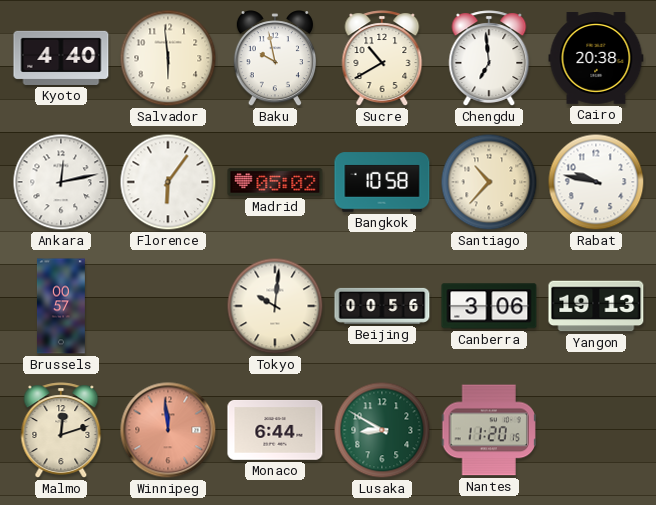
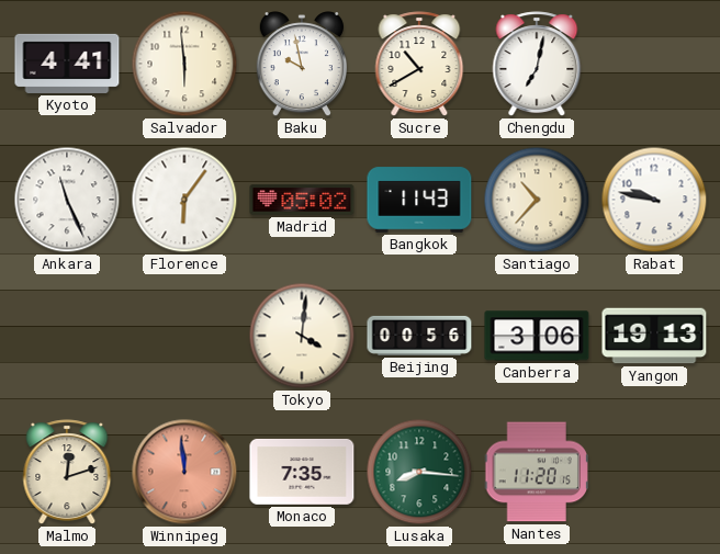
Kyoto: 4:40 -> 4:41 (67, 64)
Chengdu: 6:59 -> 7:02 (537, 64)
Cairo: 20:38 -> none (596, 58)
Ankara: 12:13 -> 11:26 (67, 200)
Bangkok: 10:58 -> 11:43 (419, 200)
Brussels: 00:57 -> none (61, 306)
Tokyo: 10:01 -> 4:01 (302, 336)
Monaco: 6:44 -> 7:35 (302, 472)
Lusaka: 8:50 -> 8:16 (419, 472)
